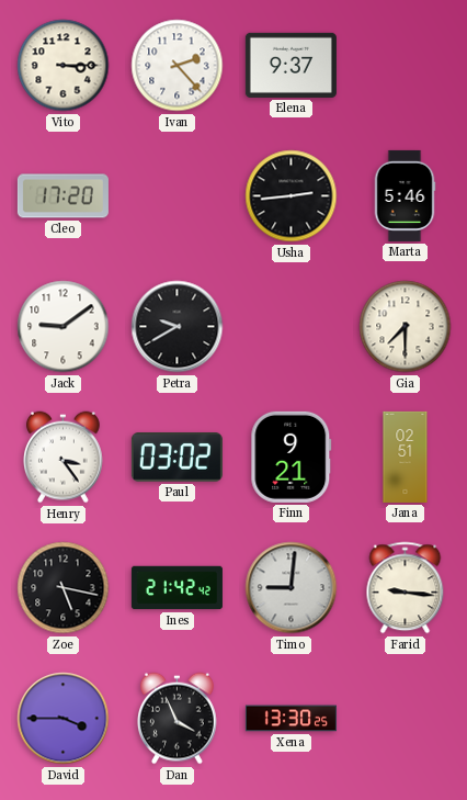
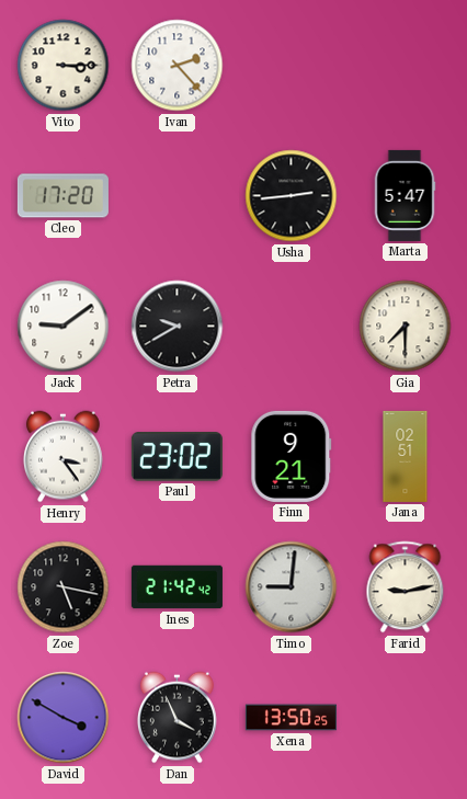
Elena: 9:37 -> none (291, 65)
Marta: 5:46 -> 5:47 (405, 195)
Paul: 03:02 -> 23:02 (176, 457)
Farid: 9:16 -> 9:13 (406, 587)
David: 3:45 -> 3:50 (64, 718)
Xena: 13:30 -> 13:50 (291, 718)
